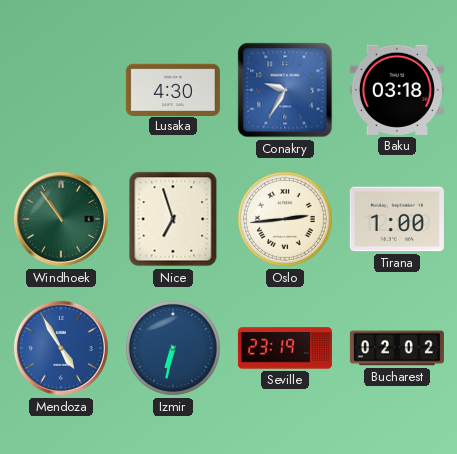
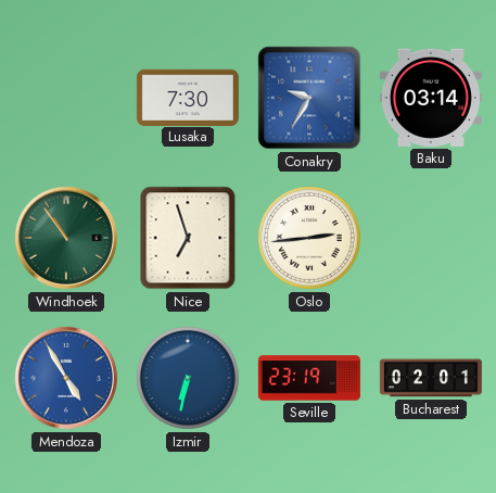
Lusaka: 4:30 -> 7:30 (188, 97)
Baku: 03:18 -> 03:14 (431, 98)
Tirana: 1:00 -> none (397, 219)
Bucharest: 02:02 -> 02:01 (431, 378)
